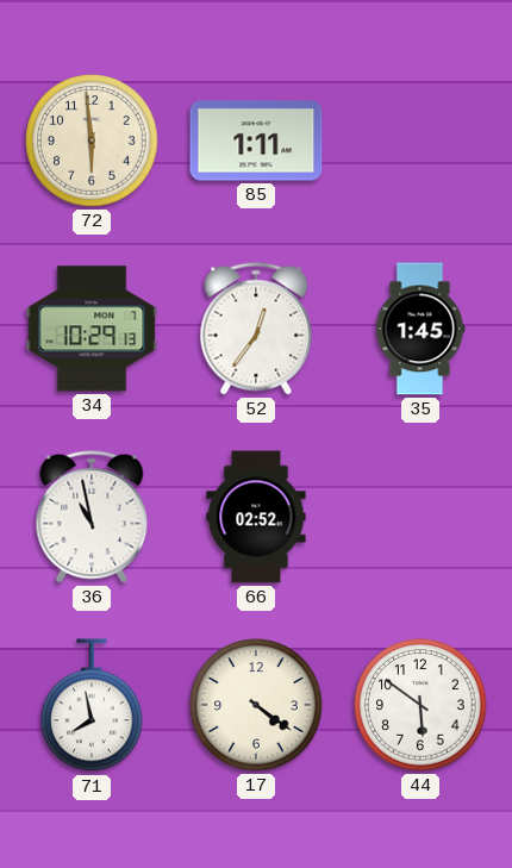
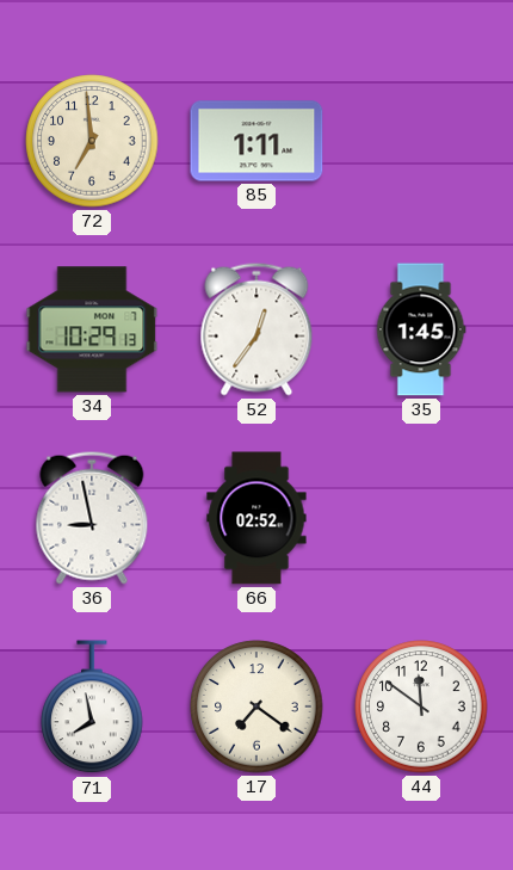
72: 5:59 -> 6:59 (92, 141)
36: 10:58 -> 8:58 (92, 518)
17: 4:21 -> 7:21 (256, 707)
44: 5:51 -> 11:51 (421, 707)
